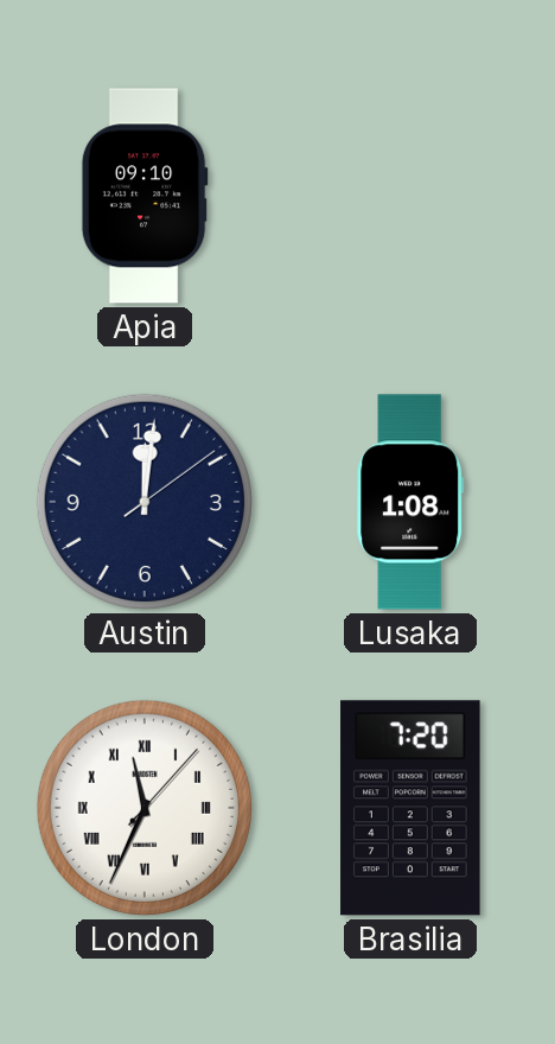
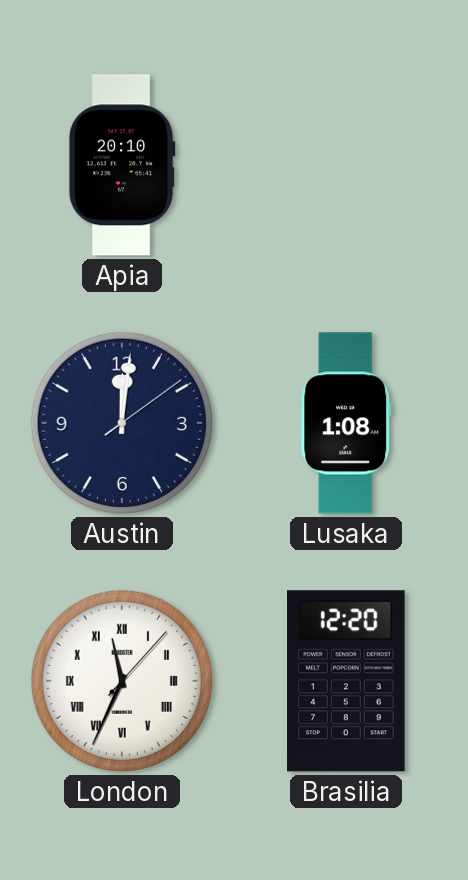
Apia: 09:10 -> 20:10 (122, 165)
Brasilia: 7:20 -> 12:20 (346, 681)
